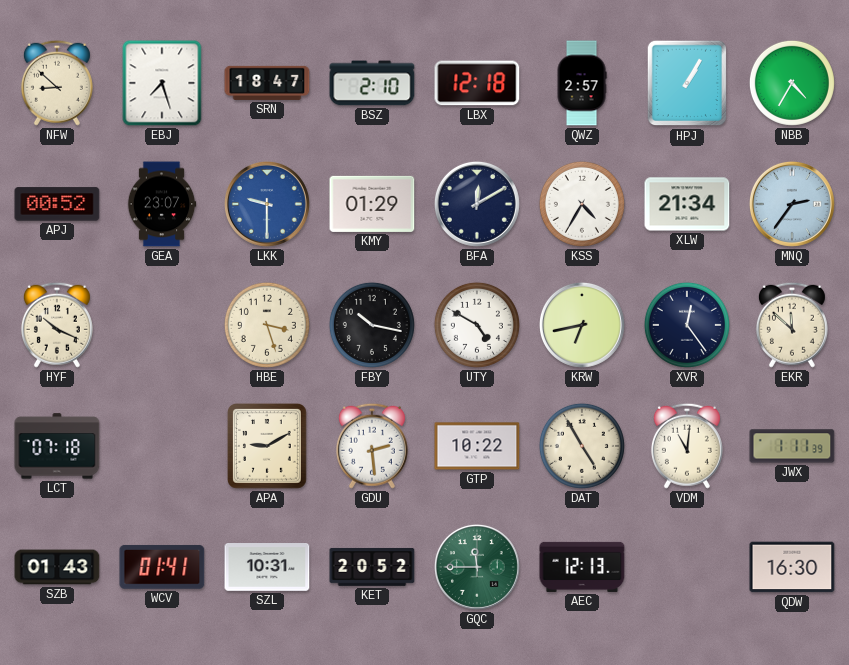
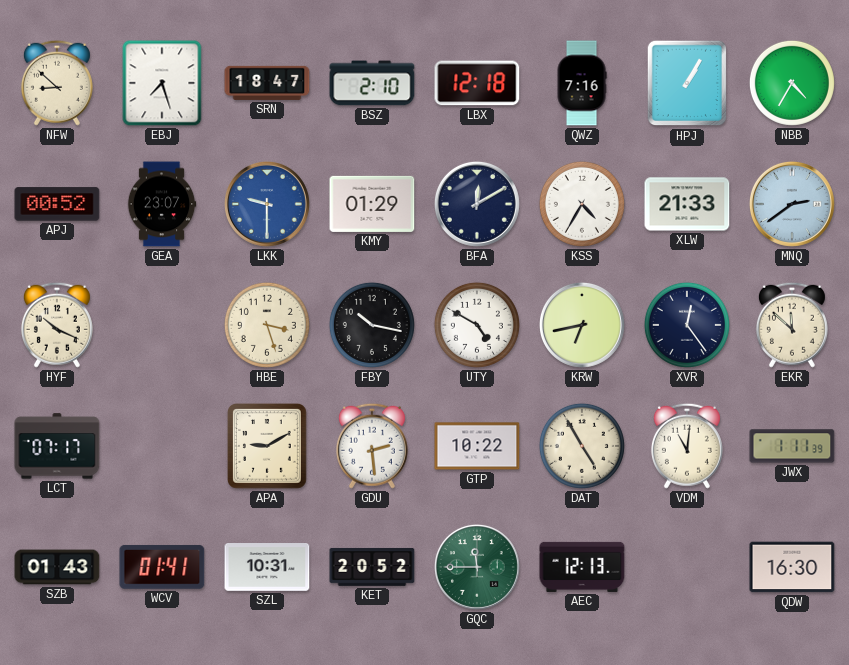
QWZ: 2:57 -> 7:16 (582, 83)
XLW: 21:34 -> 21:33 (687, 204)
MNQ: 2:36 -> 2:39 (792, 204)
LCT: 07:18 -> 07:17 (57, 446)
